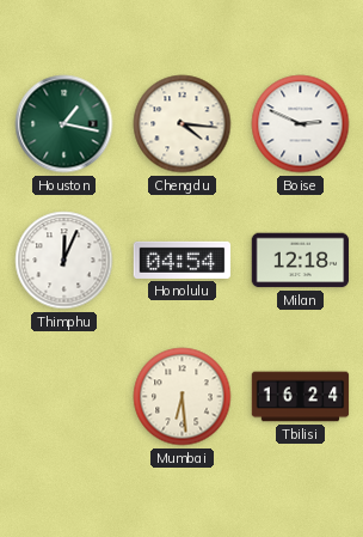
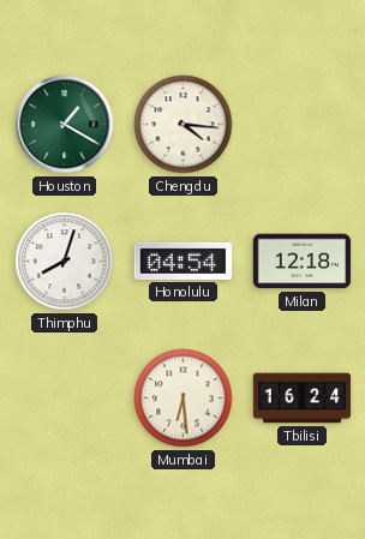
Houston: 1:17 -> 1:20 (65, 125)
Boise: 2:49 -> none (301, 124)
Thimphu: 12:04 -> 8:03 (65, 262)
